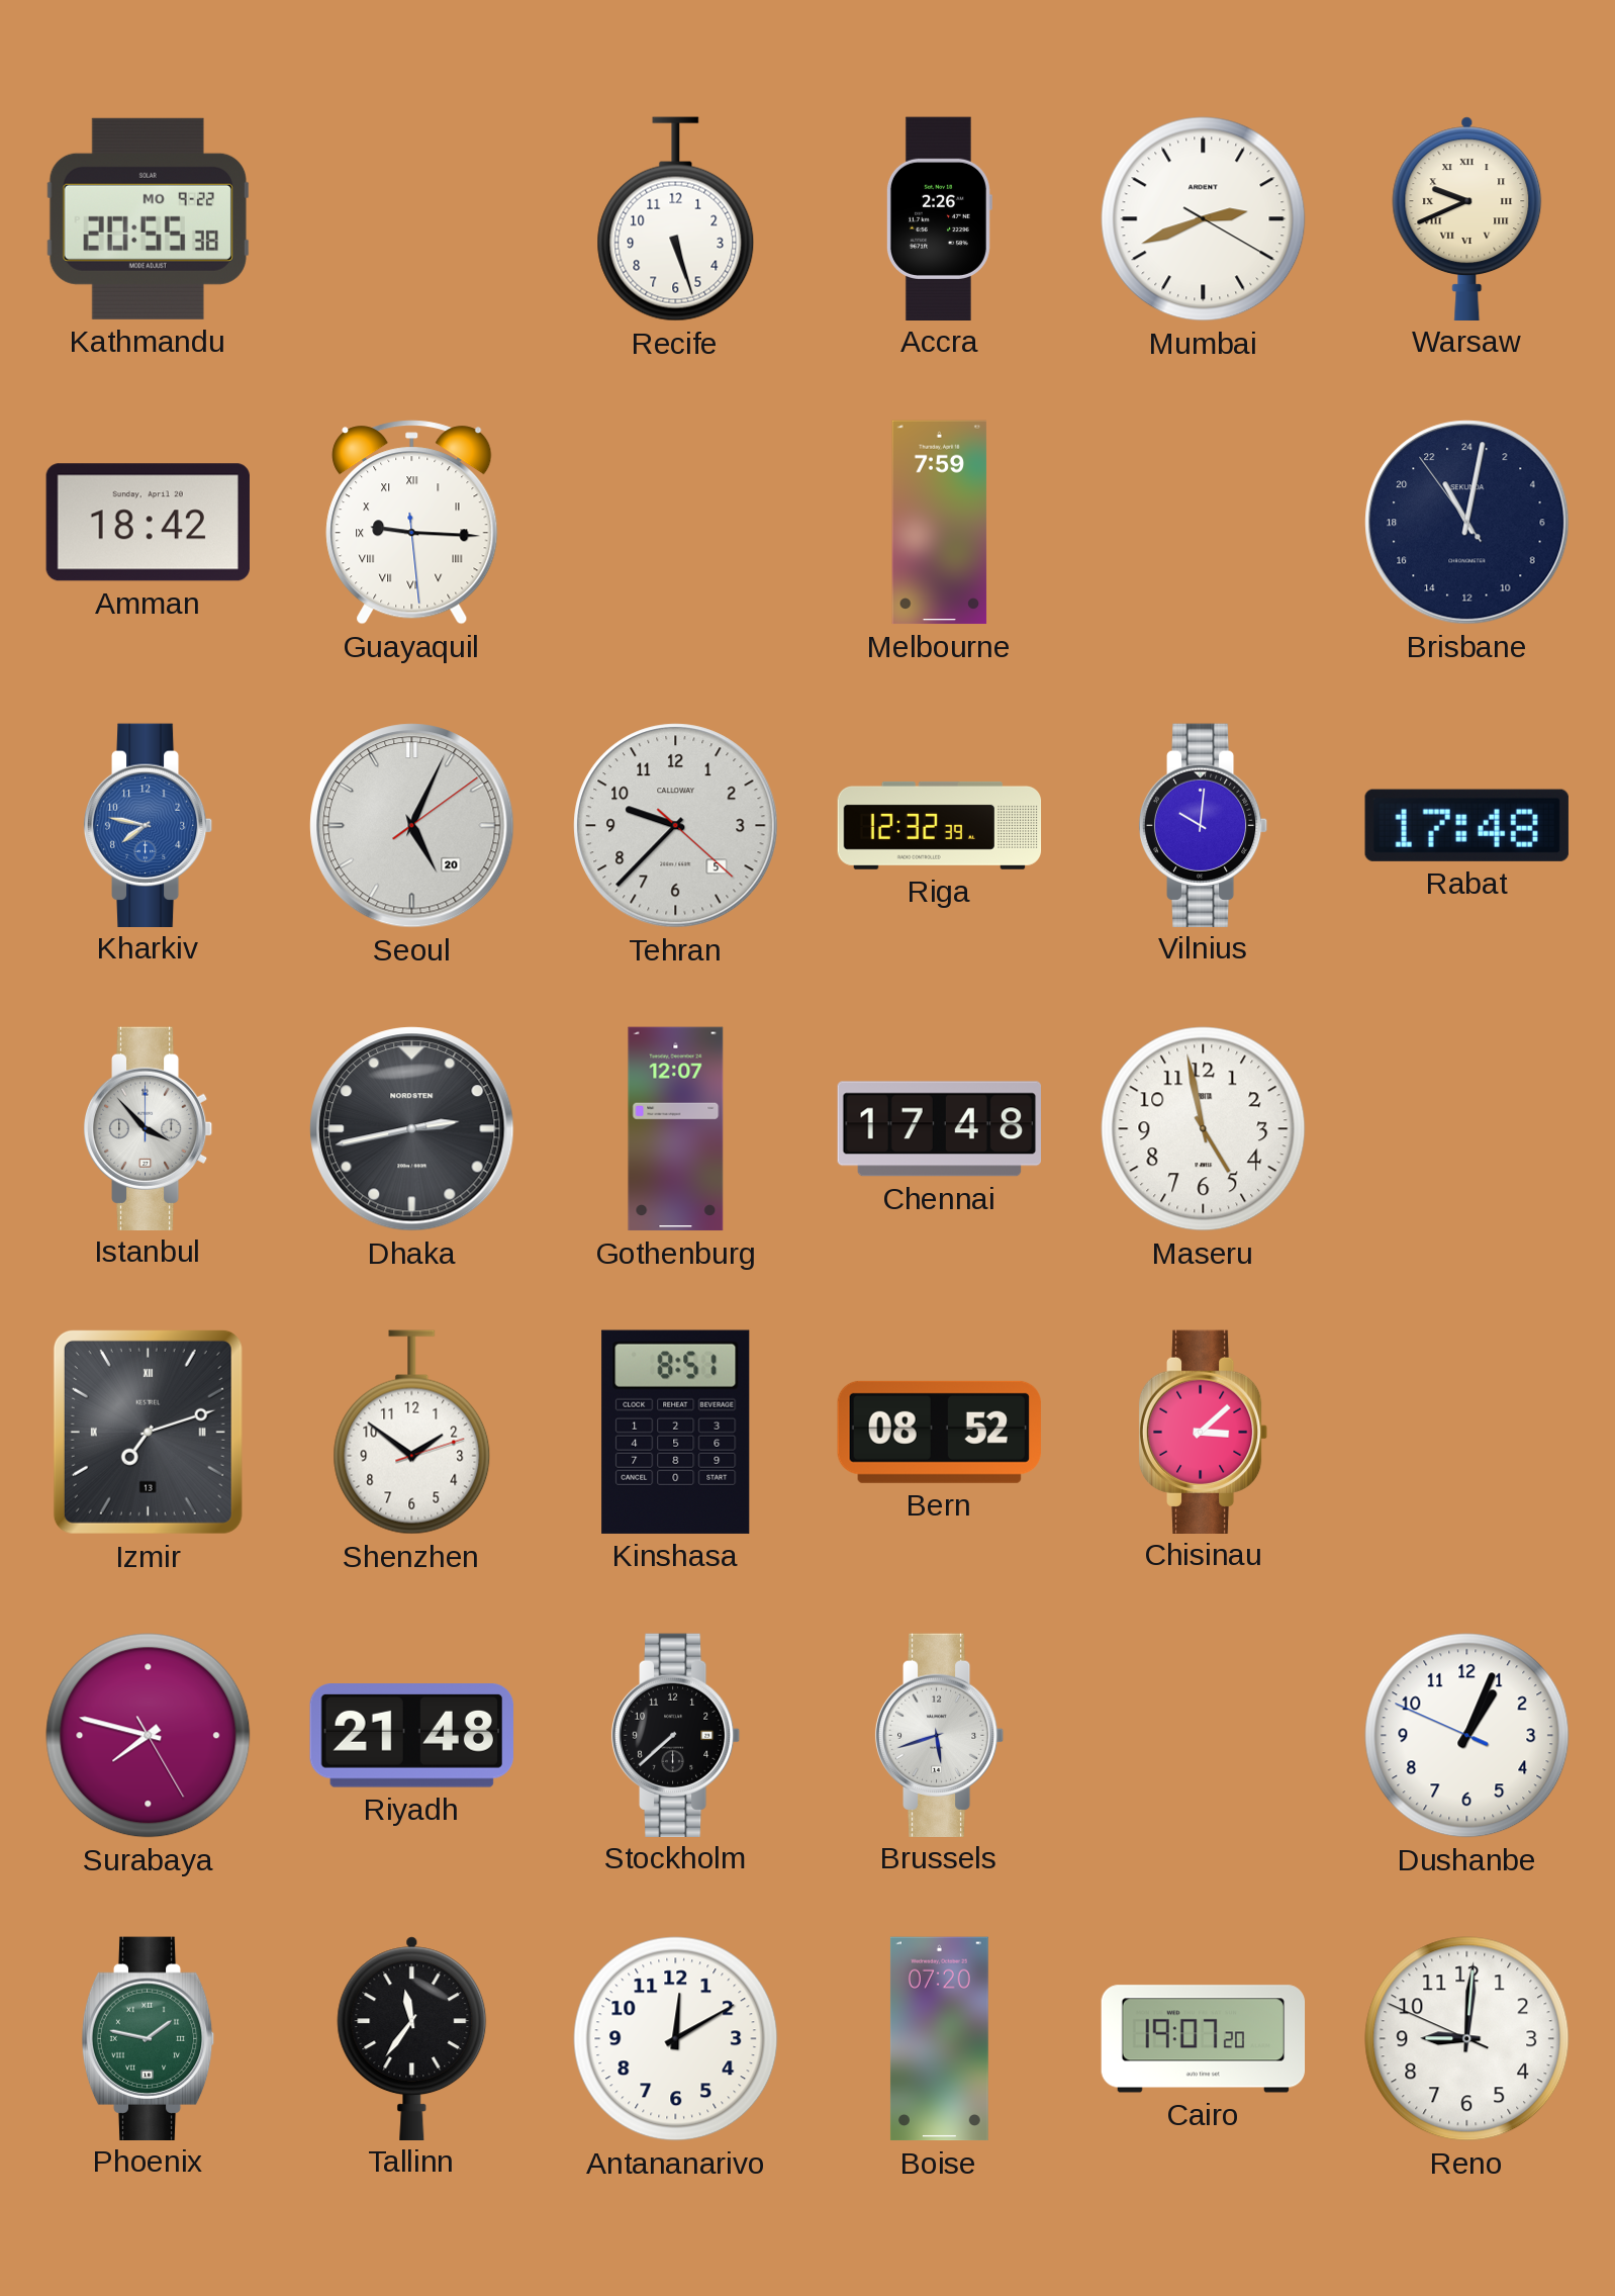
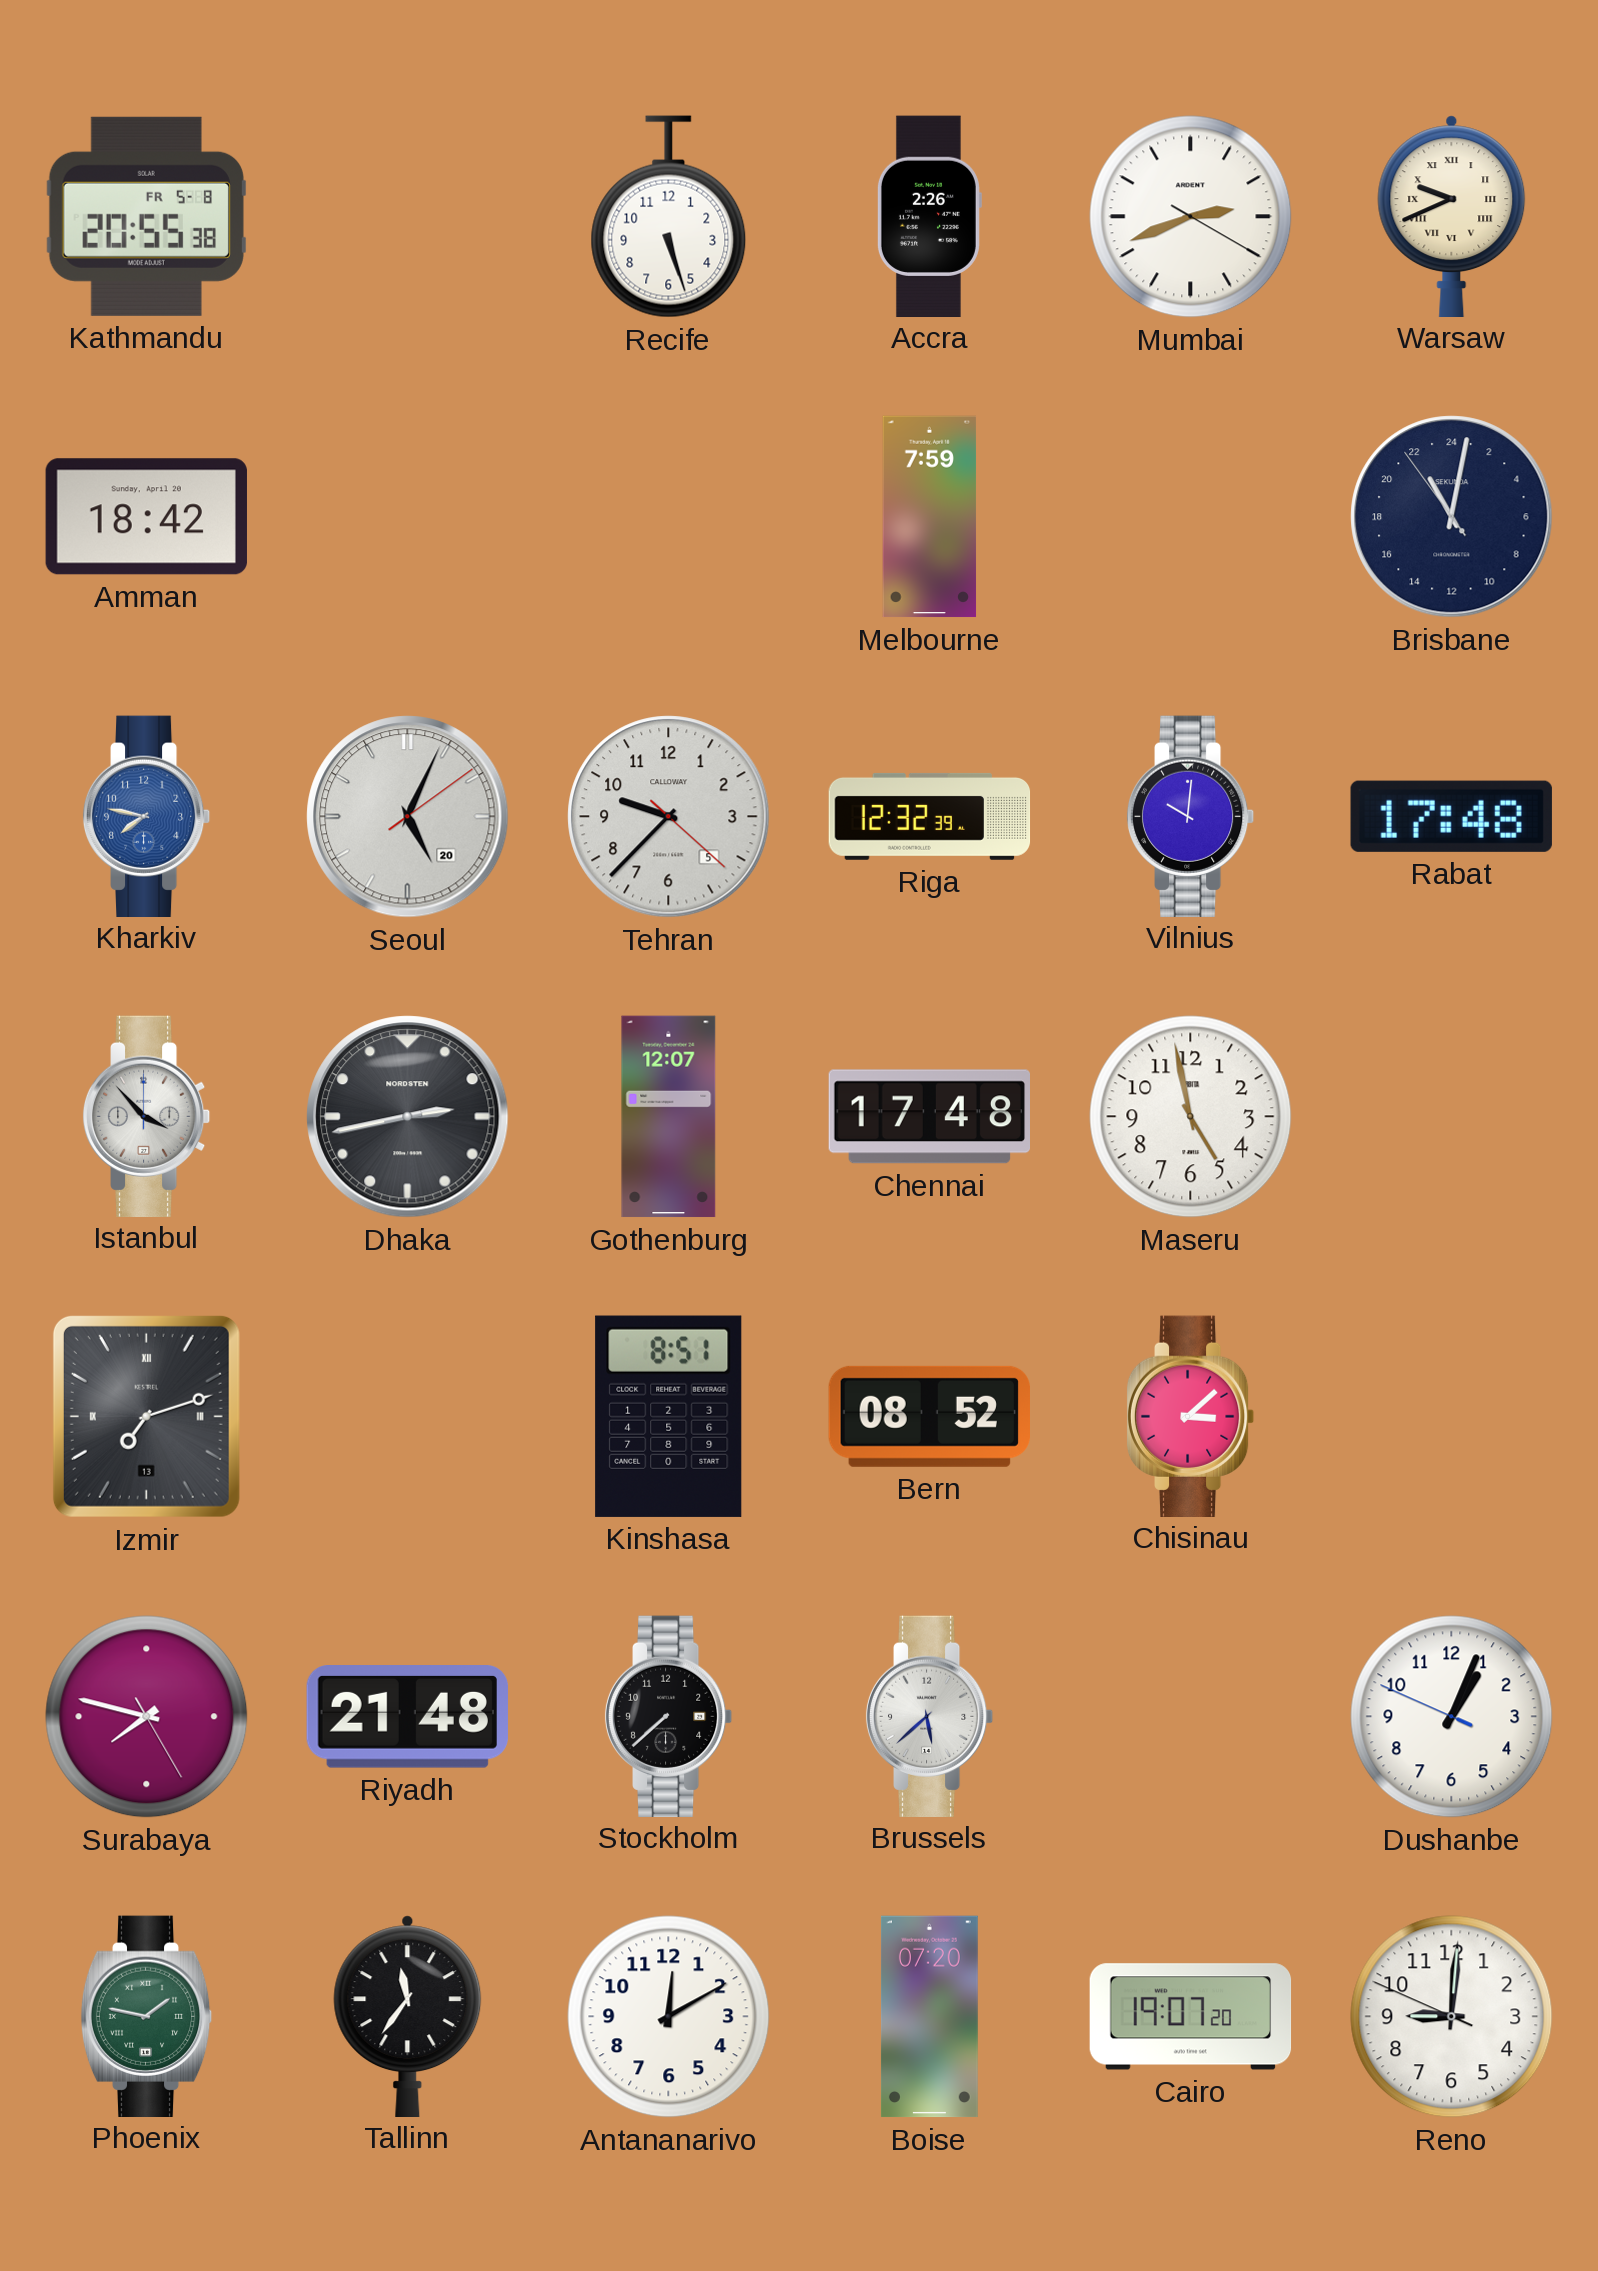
Kathmandu date: MO 9-22 -> FR 5-8 (146, 216)
Guayaquil: 9:15 -> none (412, 523)
Shenzhen: 1:51 -> none (412, 1433)
Brussels: 5:42 -> 5:38 (930, 1716)
